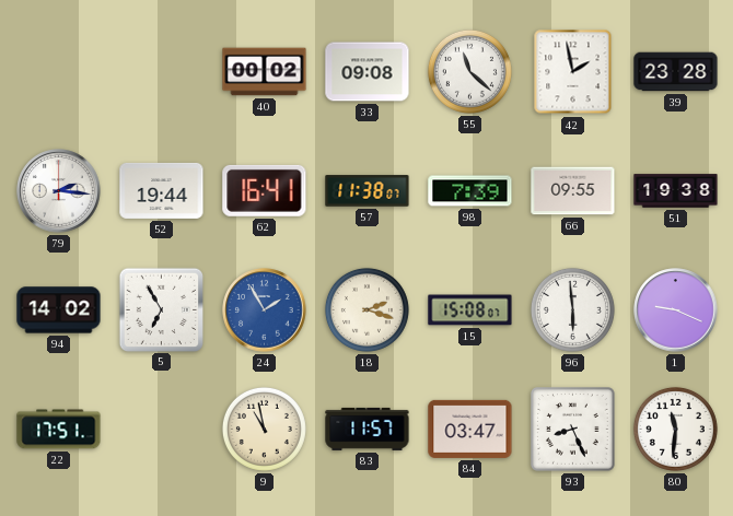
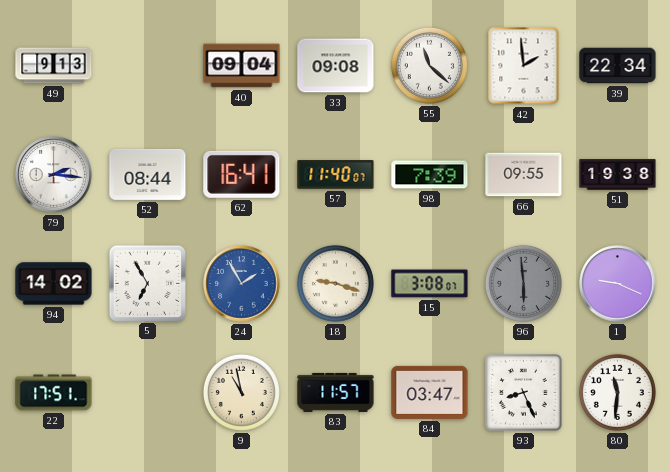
49: none -> 9:13 (54, 66)
40: 00:02 -> 09:04 (242, 66)
42: 1:58 -> 1:59 (524, 66)
39: 23:28 -> 22:34 (618, 66)
52: 19:44 -> 08:44 (148, 174)
57: 11:38 -> 11:40 (336, 175)
18: 2:18 -> 9:18 (335, 283)
15: 15:08 -> 3:08 (430, 284)
96 dial: white -> grey (523, 283)
